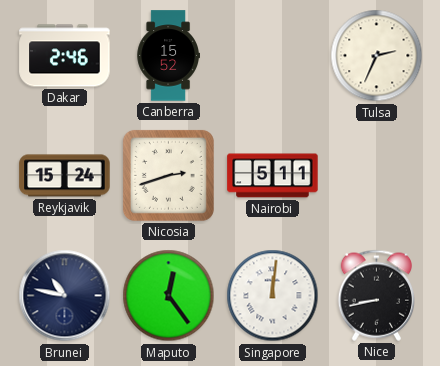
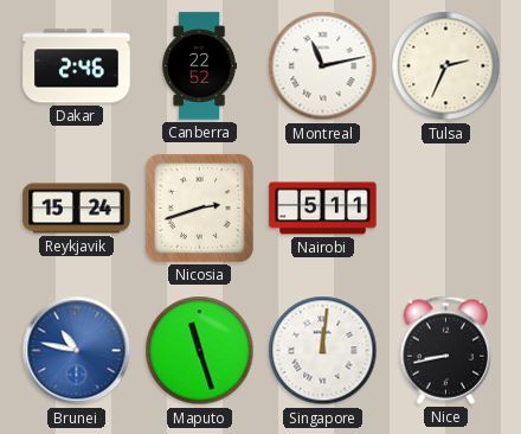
Canberra: 15:52 -> 22:52 (199, 66)
Montreal: none -> 11:13 (323, 66)
Brunei dial: navy -> blue (77, 351)
Maputo: 12:24 -> 11:27 (200, 351)
